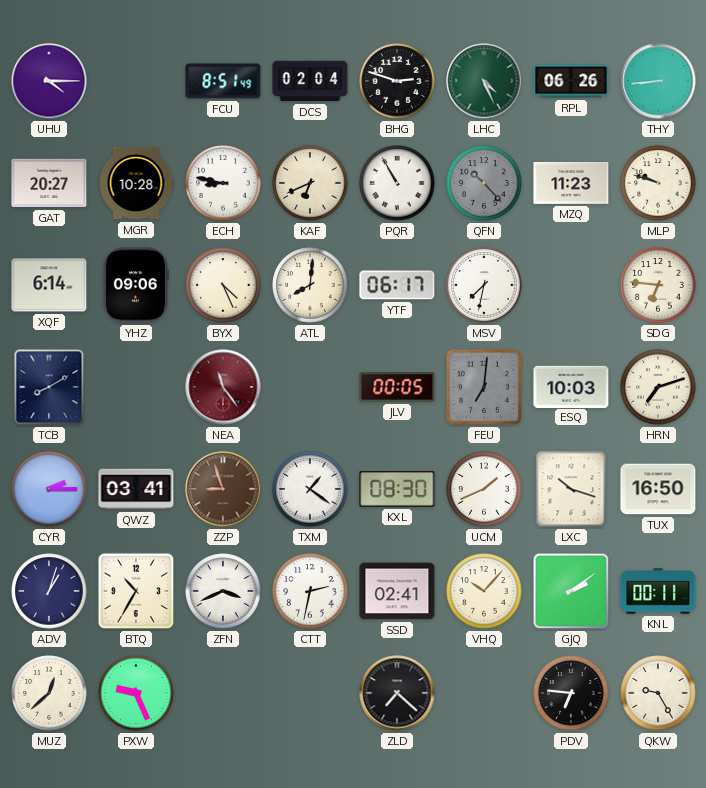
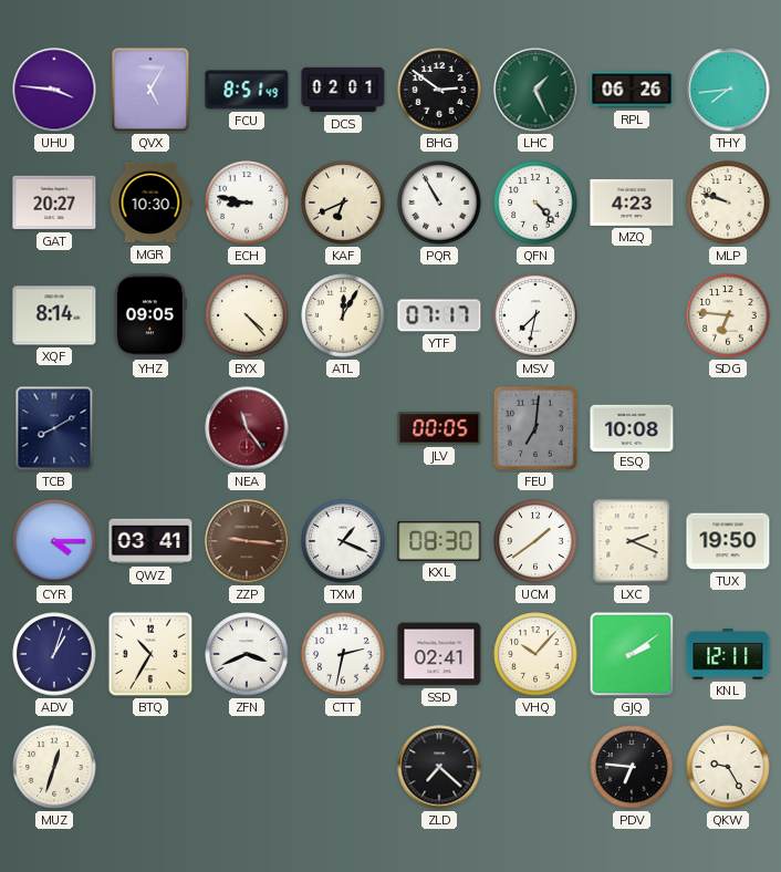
UHU: 4:15 -> 3:46 (54, 90)
QVX: none -> 5:05 (150, 90)
DCS: 02:04 -> 02:01 (343, 90)
BHG: 2:48 -> 2:51 (439, 90)
LHC: 4:26 -> 1:26 (535, 90)
THY: 8:44 -> 7:44 (728, 90)
MGR: 10:28 -> 10:30 (150, 203)
QFN: 10:23 -> 4:23 (535, 203)
QFN dial: grey -> white (535, 203)
MZQ: 11:23 -> 4:23 (632, 203)
XQF: 6:14 -> 8:14 (54, 315)
YHZ: 09:06 -> 09:05 (149, 315)
BYX: 4:26 -> 4:23 (247, 315)
ATL: 8:01 -> 12:05 (343, 315)
YTF: 06:17 -> 07:17 (439, 315)
ESQ: 10:03 -> 10:08 (632, 427)
HRN: 7:12 -> none (658, 387)
CYR: 2:15 -> 4:15 (54, 541)
ZZP: 8:57 -> 9:16 (247, 541)
TXM: 1:21 -> 1:19 (343, 541)
UCM: 1:41 -> 1:39 (535, 541)
LXC: 10:18 -> 2:19 (632, 541)
TUX: 16:50 -> 19:50 (728, 541)
KNL: 00:11 -> 12:11 (728, 654)
MUZ: 12:38 -> 12:33 (54, 767)
PXW: 9:26 -> none (136, 693)
